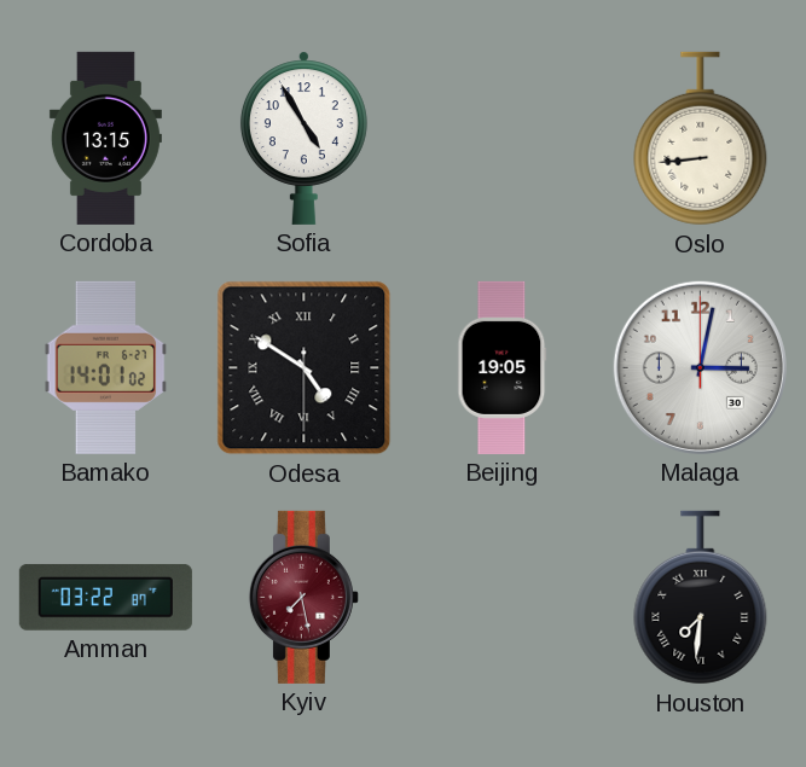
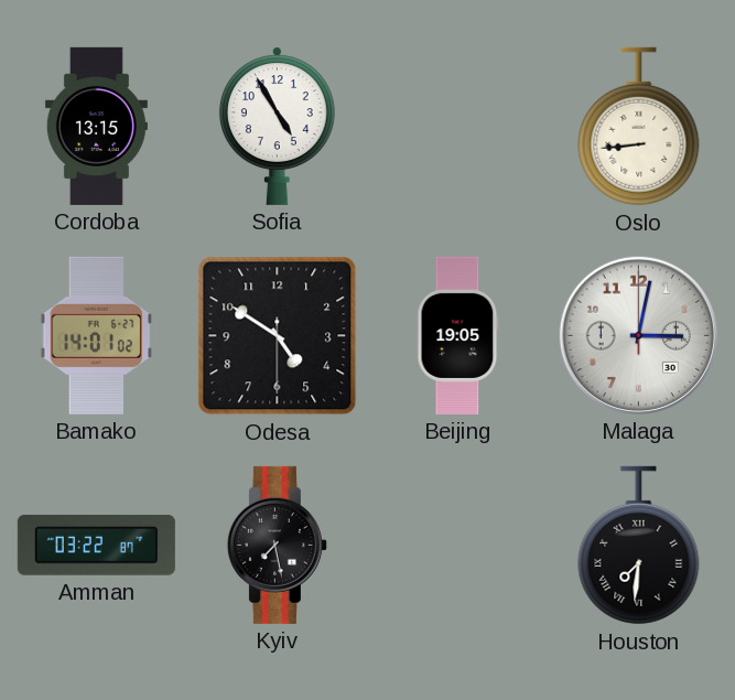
Odesa numerals: Roman -> Arabic (278, 336)
Kyiv dial: burgundy -> black (277, 545)
